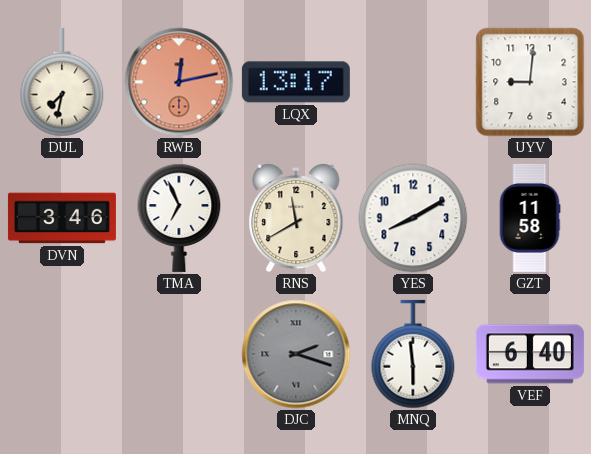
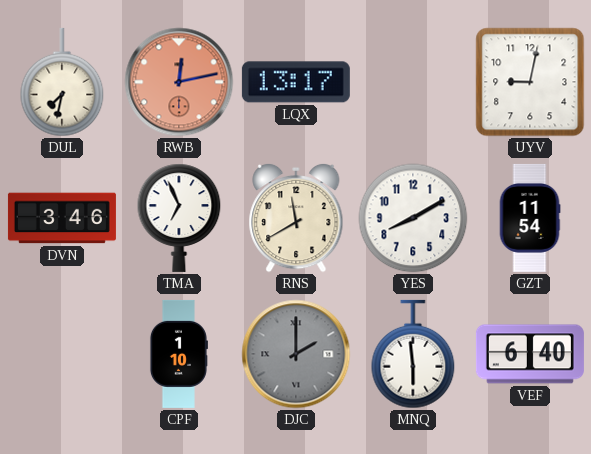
UYV: 9:01 -> 9:02 (530, 82)
GZT: 11:58 -> 11:54 (530, 218)
CPF: none -> 1:10 (178, 354)
DJC: 2:18 -> 2:00 (296, 354)
